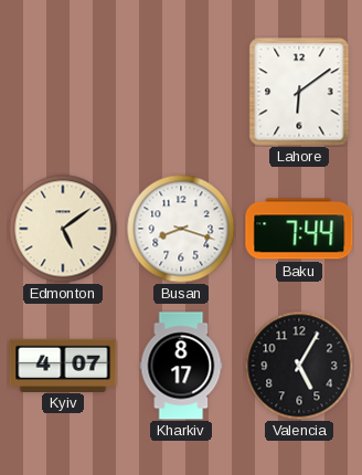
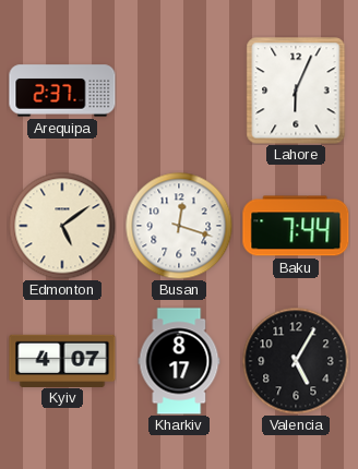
Arequipa: none -> 2:37 (62, 91)
Lahore: 6:09 -> 6:04 (296, 91)
Busan: 8:18 -> 12:18 (179, 226)
